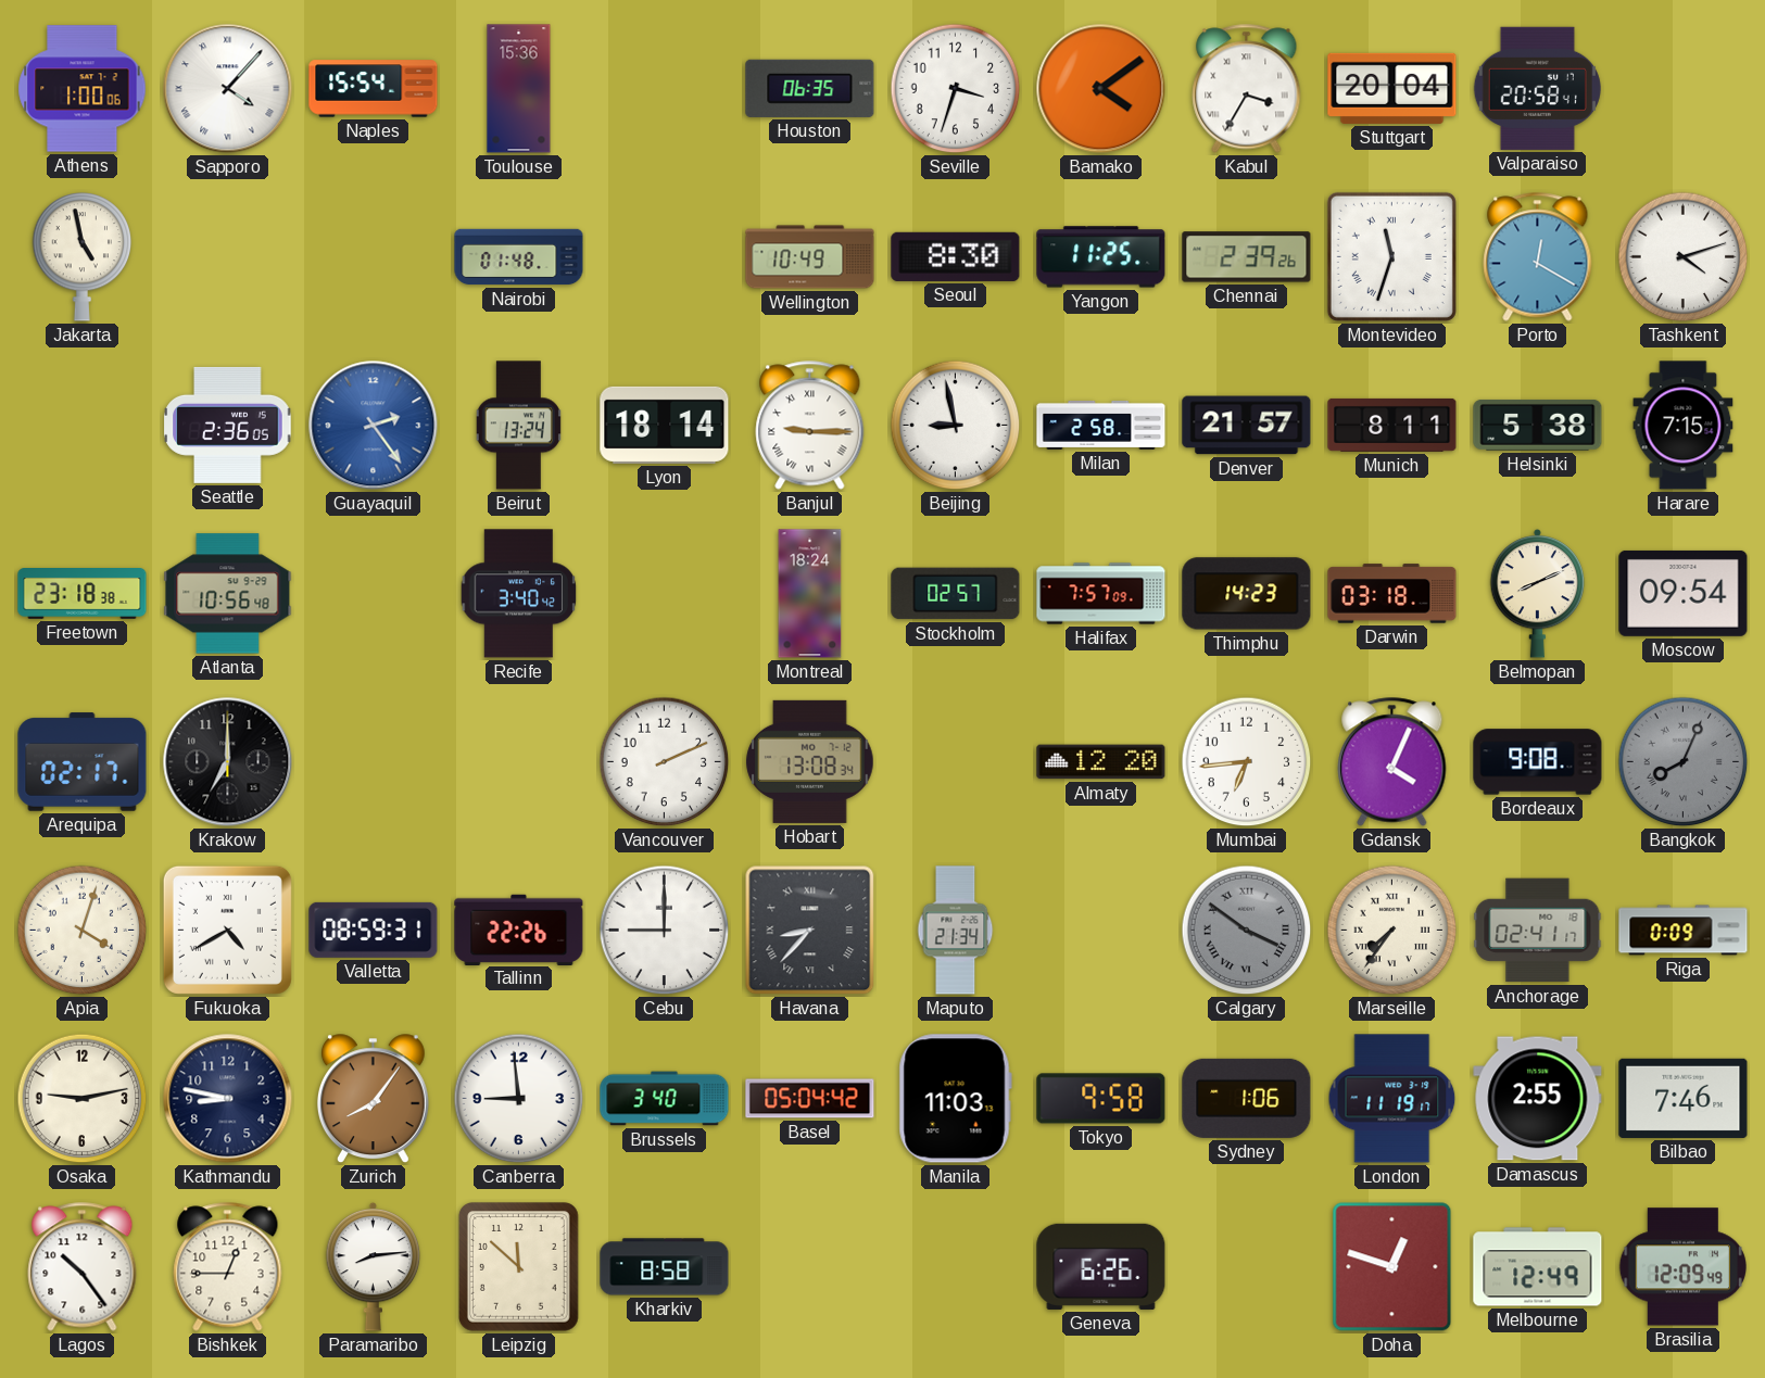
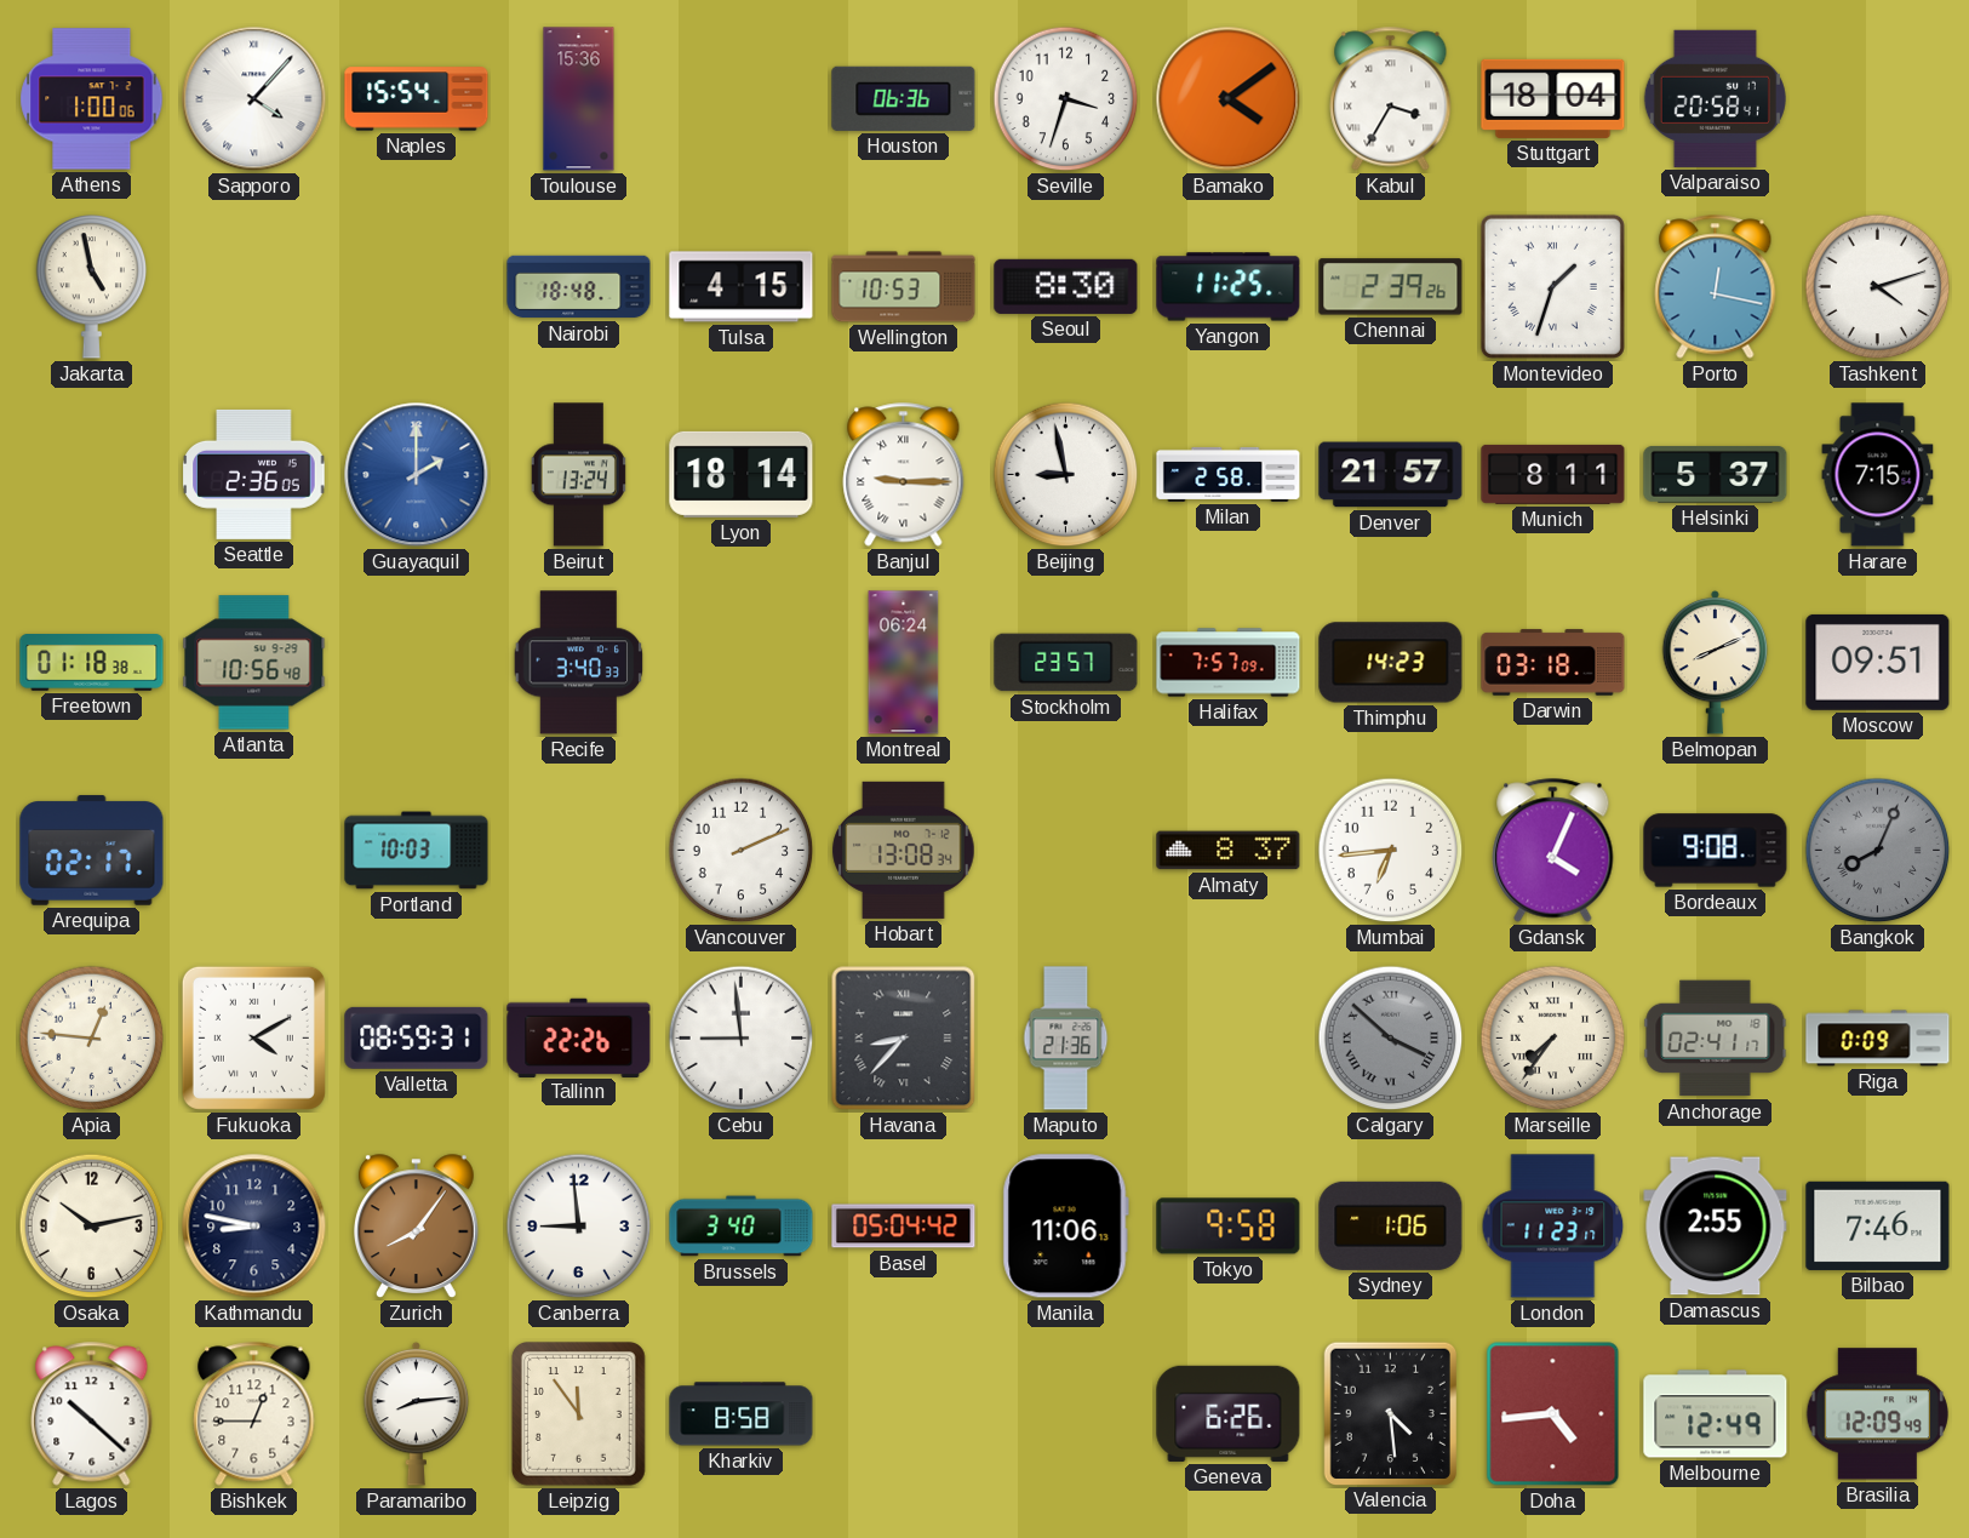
Houston: 06:35 -> 06:36 (904, 98)
Stuttgart: 20:04 -> 18:04 (1553, 98)
Nairobi: 01:48 -> 18:48 (579, 287)
Tulsa: none -> 4:15 (742, 287)
Wellington: 10:49 -> 10:53 (904, 287)
Montevideo: 11:33 -> 1:33 (1552, 286)
Porto: 12:20 -> 12:17 (1716, 287)
Guayaquil: 2:24 -> 2:00 (417, 475)
Helsinki: 5:38 -> 5:37 (1716, 474)
Freetown: 23:18 -> 01:18 (92, 663)
Recife: 3:40:42 -> 3:40:33 (579, 663)
Montreal: 18:24 -> 06:24 (904, 663)
Stockholm: 02:57 -> 23:57 (1066, 663)
Moscow: 09:54 -> 09:51 (1878, 662)
Krakow: 7:00 -> none (228, 762)
Portland: none -> 10:03 (417, 851)
Almaty: 12:20 -> 8:37 (1229, 851)
Apia: 4:03 -> 12:46 (92, 1039)
Fukuoka: 4:40 -> 4:10 (253, 1037)
Cebu: 9:00 -> 8:59 (742, 1039)
Maputo: 21:34 -> 21:36 (1066, 1039)
Calgary: 3:51 -> 3:52 (1391, 1039)
Osaka: 9:13 -> 10:13 (92, 1227)
Manila: 11:03 -> 11:06 (1065, 1227)
London: 11:19 -> 11:23 (1553, 1227)
Lagos: 10:24 -> 10:22 (92, 1414)
Leipzig: 11:52 -> 11:54 (579, 1414)
Valencia: none -> 4:29 (1390, 1413)
Doha: 12:48 -> 4:44 (1553, 1414)
